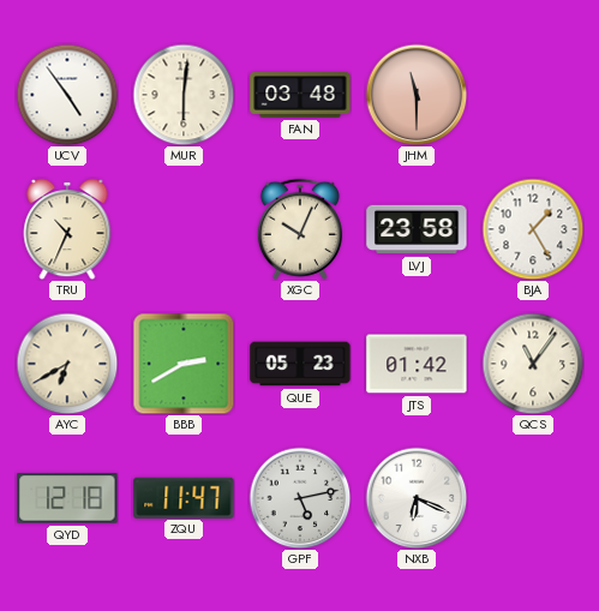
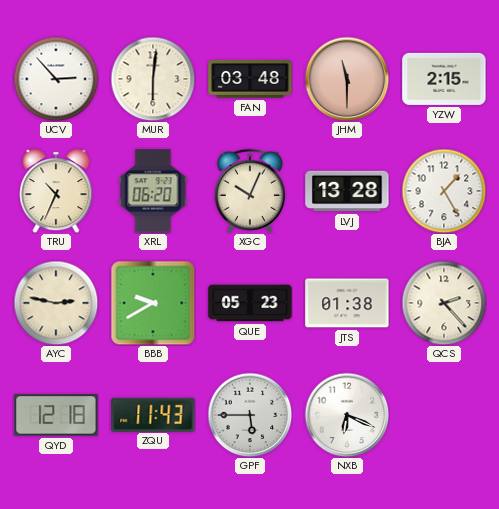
UCV: 4:54 -> 2:53 (56, 79)
YZW: none -> 2:15 (444, 79)
XRL: none -> 06:20 (153, 191)
LVJ: 23:58 -> 13:28 (347, 191)
AYC: 6:40 -> 2:47 (56, 303)
BBB: 2:40 -> 9:40 (153, 303)
JTS: 01:42 -> 01:38 (347, 303)
QCS: 11:06 -> 2:23 (444, 303)
ZQU: 11:47 -> 11:43 (153, 414)
GPF: 5:13 -> 5:45 (250, 415)
